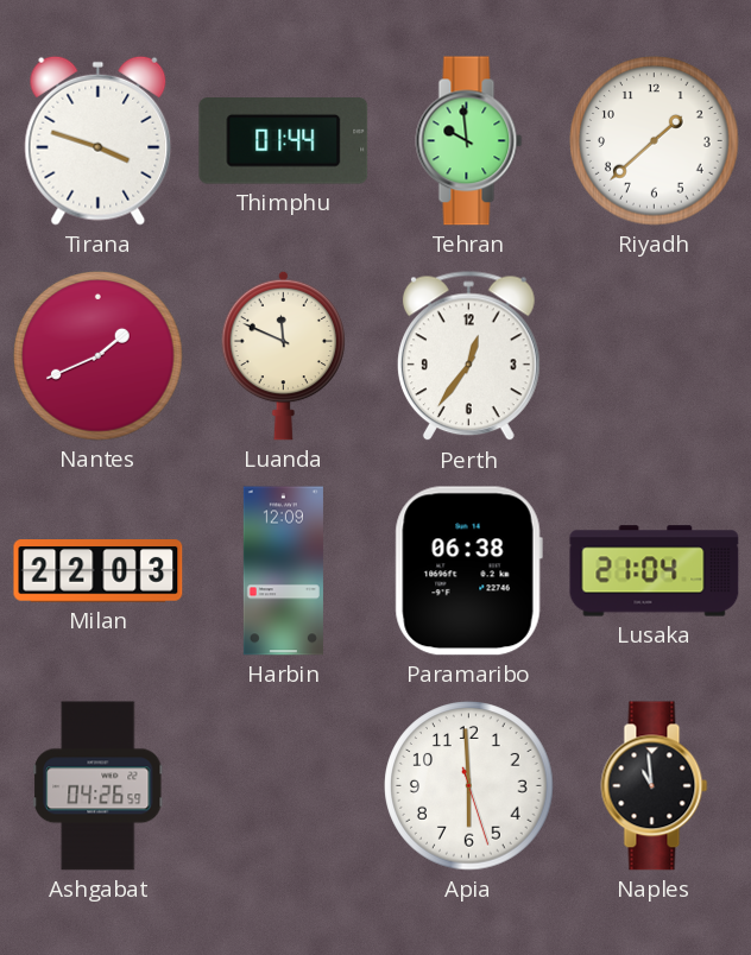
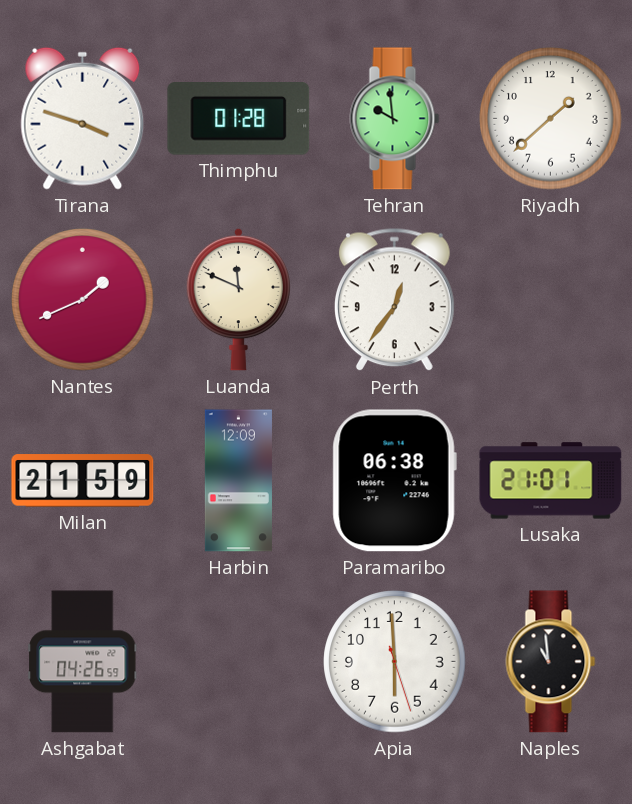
Thimphu: 01:44 -> 01:28 (239, 119)
Milan: 22:03 -> 21:59 (83, 481)
Lusaka: 21:04 -> 21:01 (551, 481)
